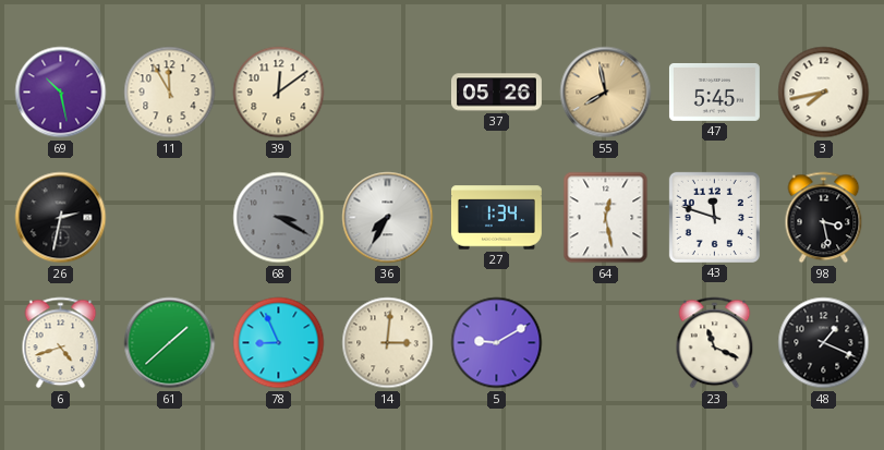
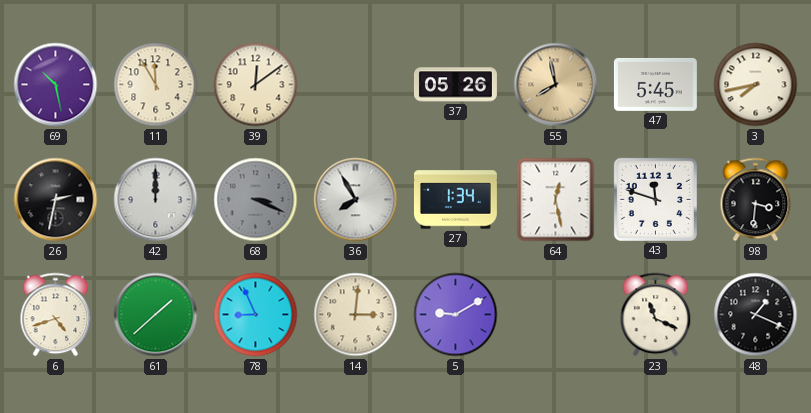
42: none -> 12:00 (156, 200)
68: 3:20 -> 3:19 (256, 200)
36: 7:35 -> 7:55 (356, 200)
98: 3:28 -> 3:31 (756, 200)
